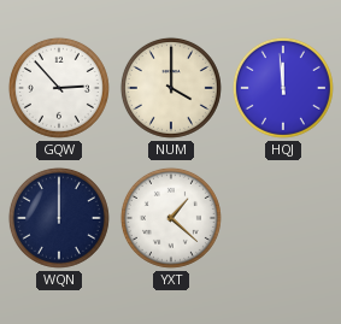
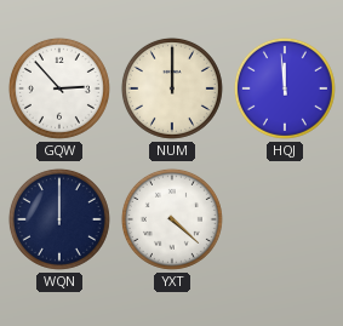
NUM: 4:00 -> 12:00 (172, 88)
YXT: 1:22 -> 4:22 (172, 219)
